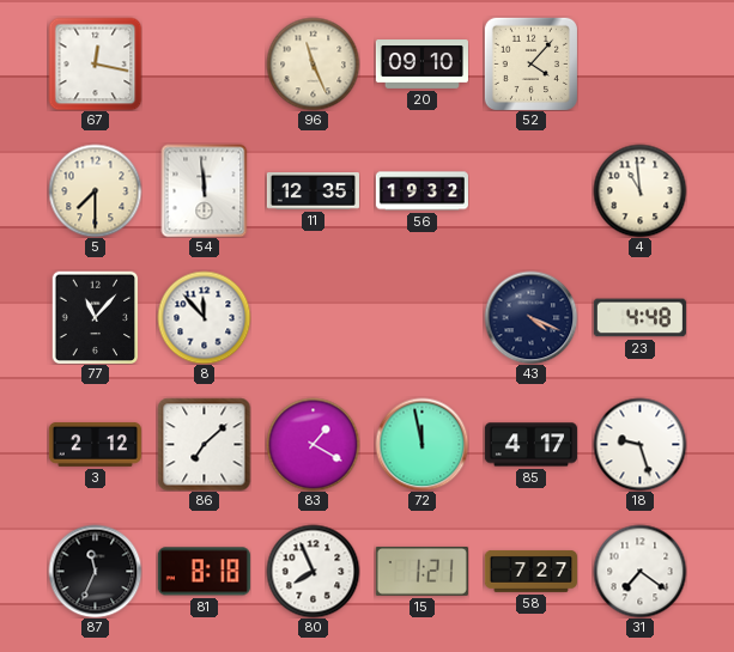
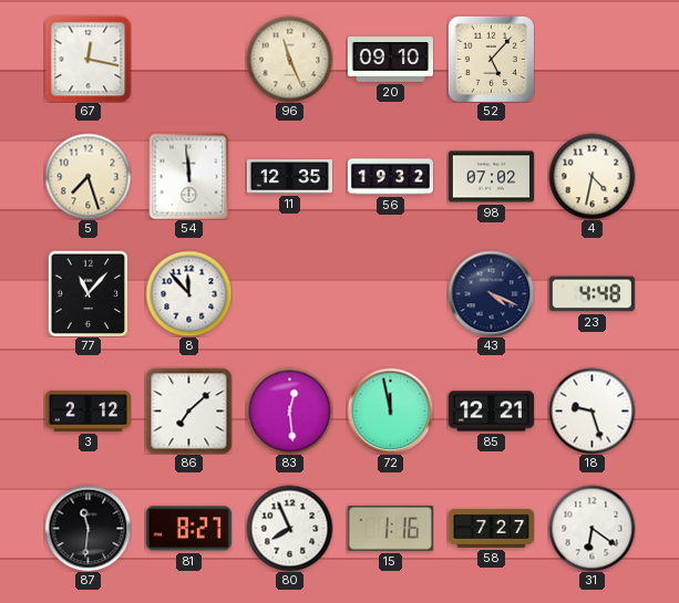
52: 4:07 -> 5:07 (491, 59)
5: 7:30 -> 7:27 (88, 176)
98: none -> 07:02 (491, 177)
4: 10:59 -> 4:32 (591, 176)
83: 1:20 -> 12:29 (289, 410)
85: 4:17 -> 12:21 (491, 412)
87: 11:34 -> 11:31 (88, 528)
81: 8:18 -> 8:27 (188, 529)
15: 1:21 -> 1:16 (390, 528)
31: 7:21 -> 6:21 (591, 528)
